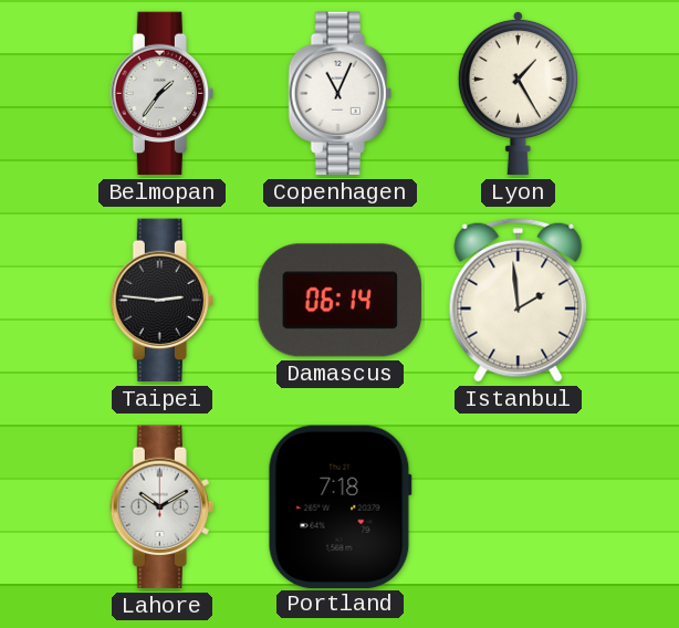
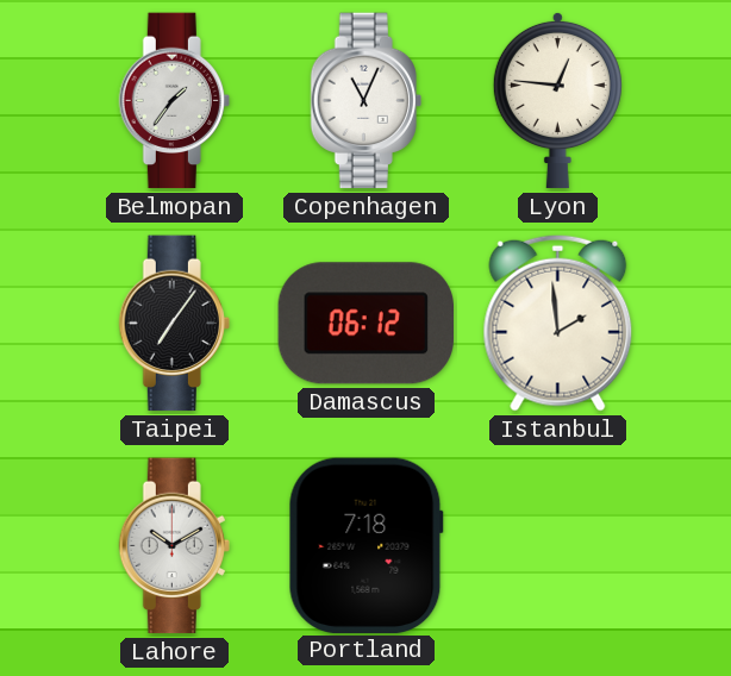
Lyon: 1:25 -> 12:46 (557, 100)
Taipei: 2:46 -> 7:06 (174, 324)
Damascus: 06:14 -> 06:12 (365, 324)
